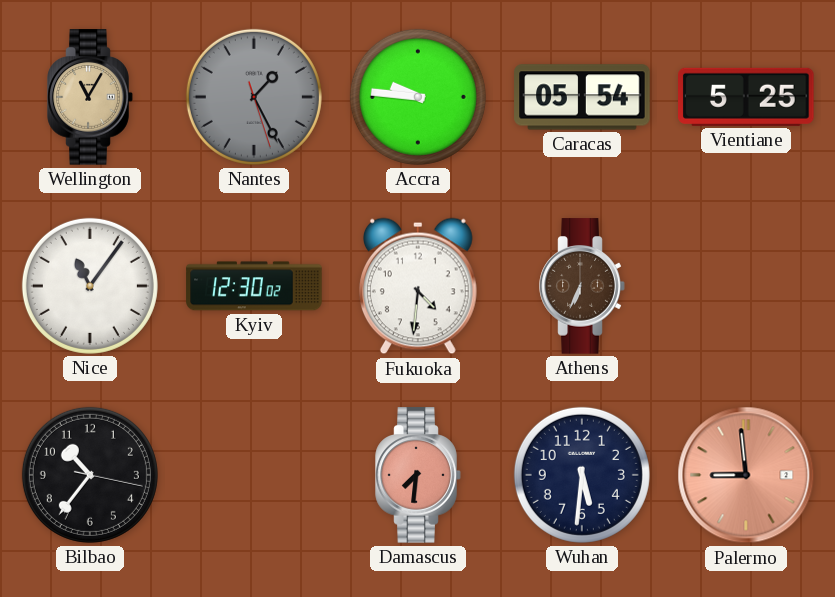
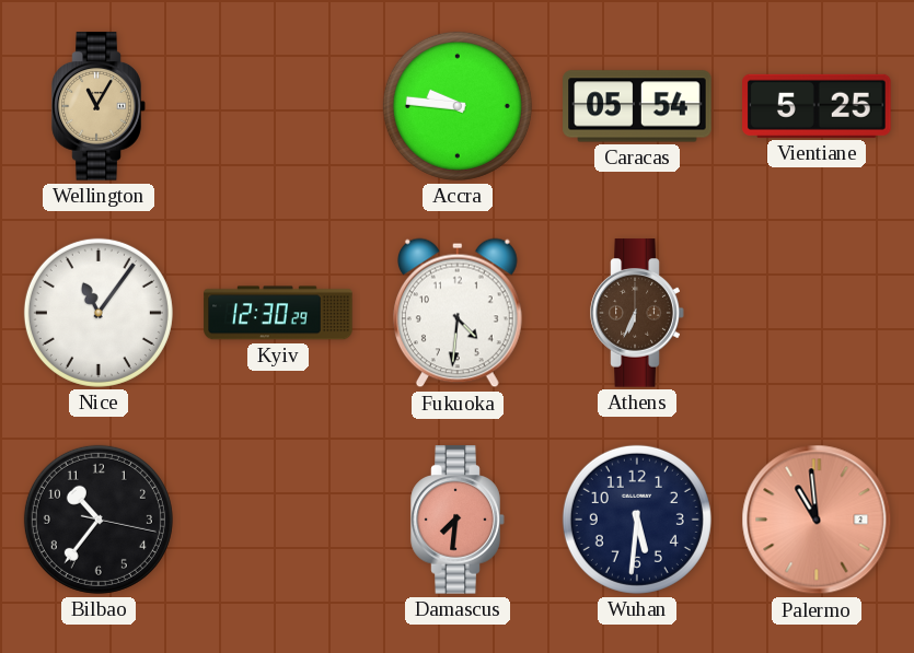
Nantes: 1:25 -> none (254, 97)
Kyiv: 12:30:02 -> 12:30:29 (278, 313)
Palermo: 8:59 -> 10:59 (817, 520)
